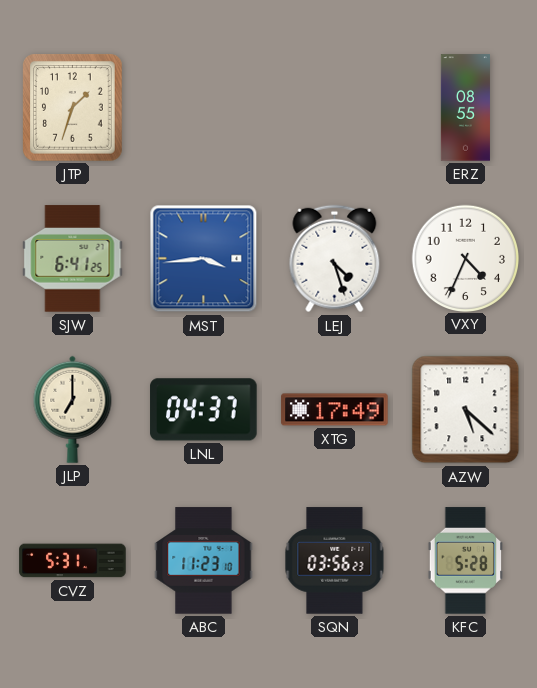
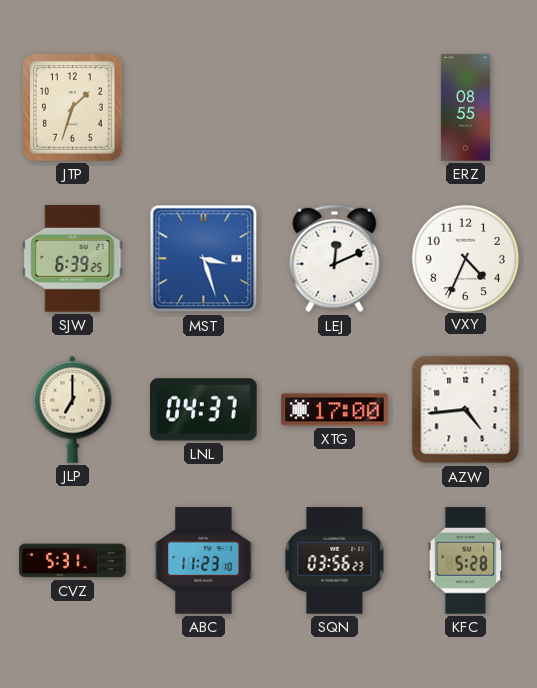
SJW: 6:41 -> 6:39 (73, 259)
MST: 3:44 -> 3:27 (204, 259)
LEJ: 4:27 -> 12:11 (335, 259)
XTG: 17:49 -> 17:00 (335, 410)
AZW: 5:22 -> 4:44 (466, 410)
